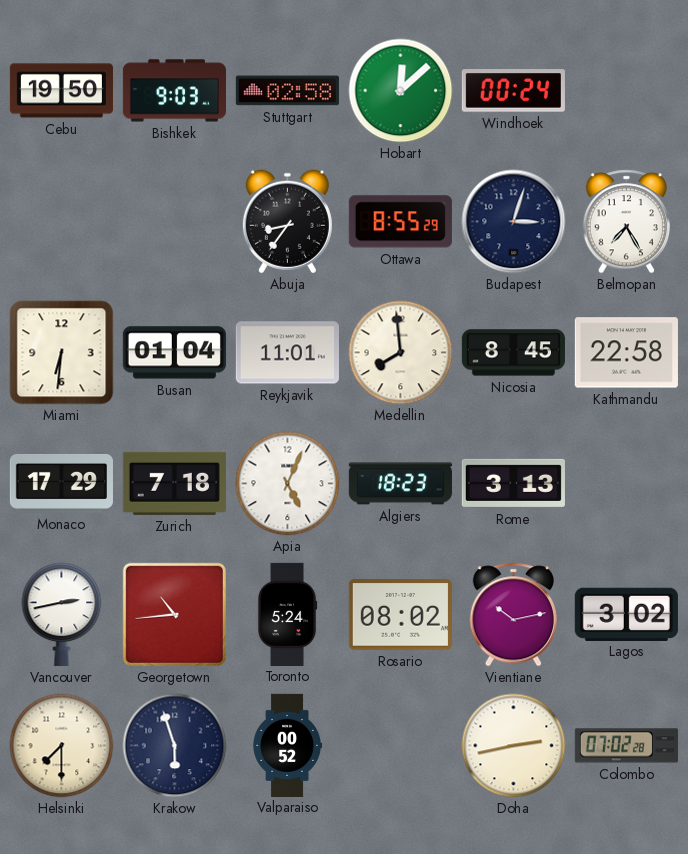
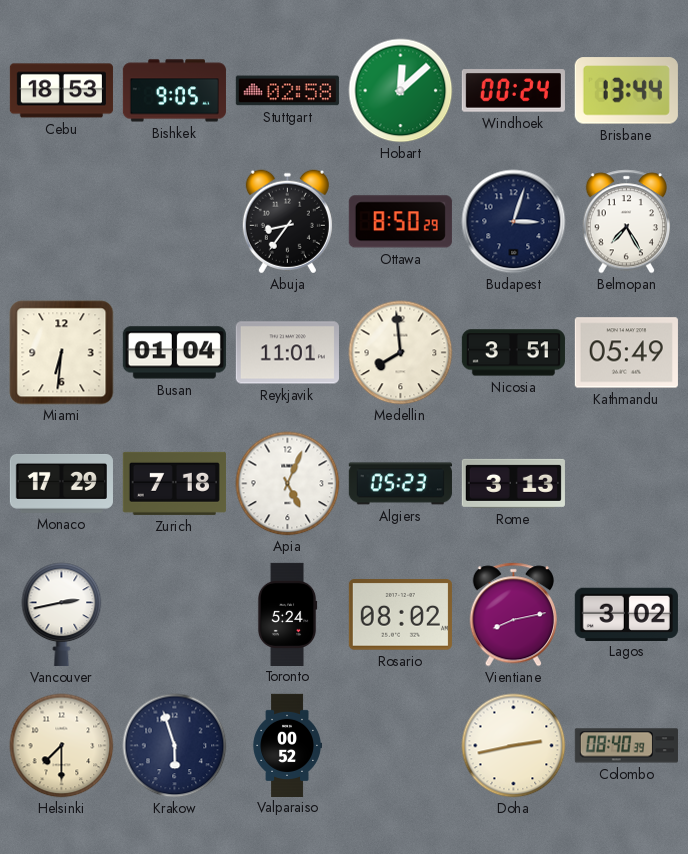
Cebu: 19:50 -> 18:53 (61, 91)
Bishkek: 9:03 -> 9:05 (174, 91)
Brisbane: none -> 13:44 (626, 91)
Ottawa: 8:55 -> 8:50 (400, 222)
Nicosia: 8:45 -> 3:51 (513, 353)
Kathmandu: 22:58 -> 05:49 (626, 353)
Algiers: 18:23 -> 05:23 (400, 484)
Georgetown: 10:44 -> none (174, 614)
Vientiane: 10:13 -> 8:13 (513, 615)
Colombo: 07:02 -> 08:40 (626, 746)
